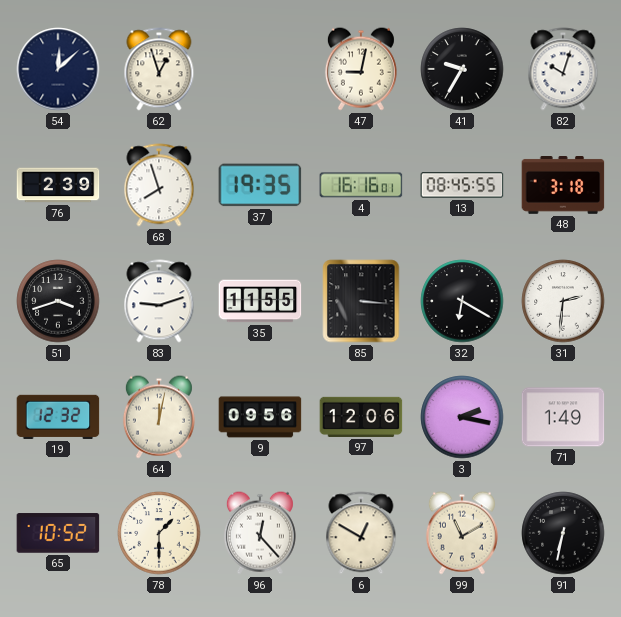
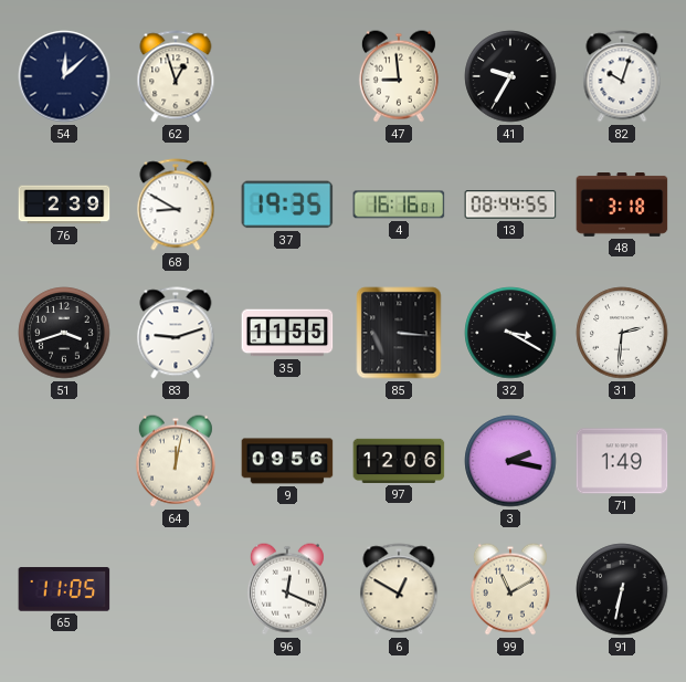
47: 9:02 -> 8:59 (399, 76)
68: 7:57 -> 8:50 (176, 204)
13: 08:45 -> 08:44 (510, 204)
32: 6:20 -> 3:20 (510, 333)
19: 12:32 -> none (58, 417)
65: 10:52 -> 11:05 (64, 589)
78: 1:30 -> none (159, 533)
96: 12:23 -> 12:19 (287, 589)
